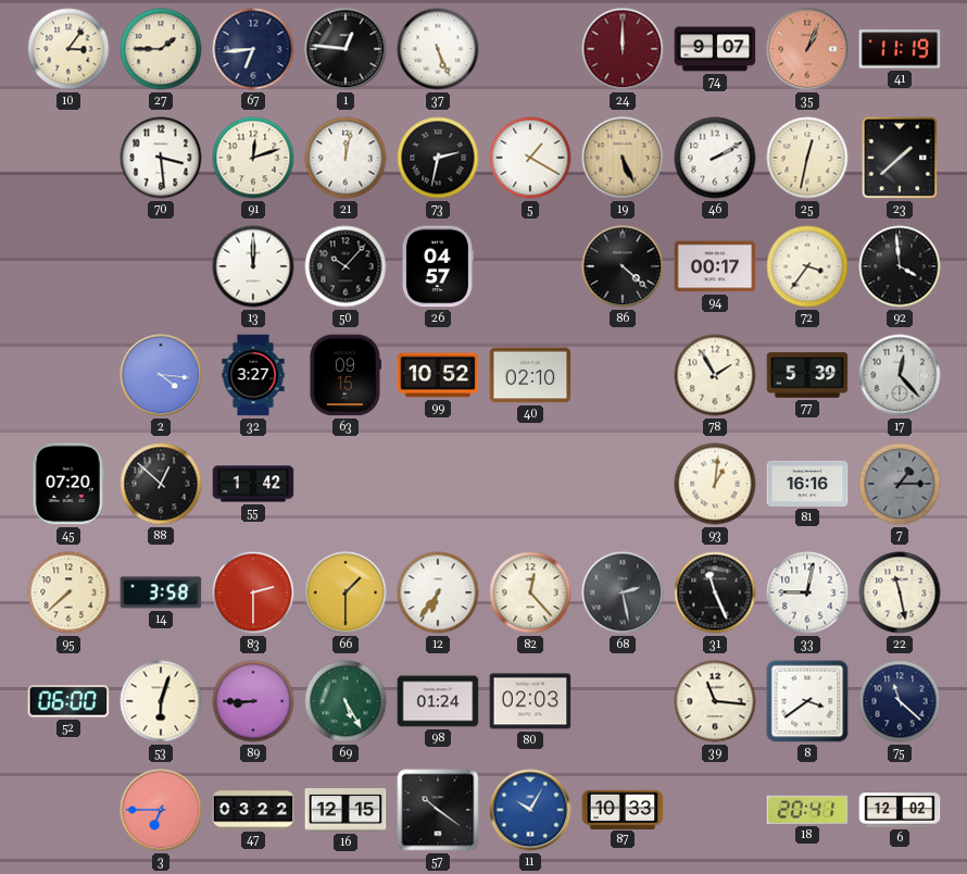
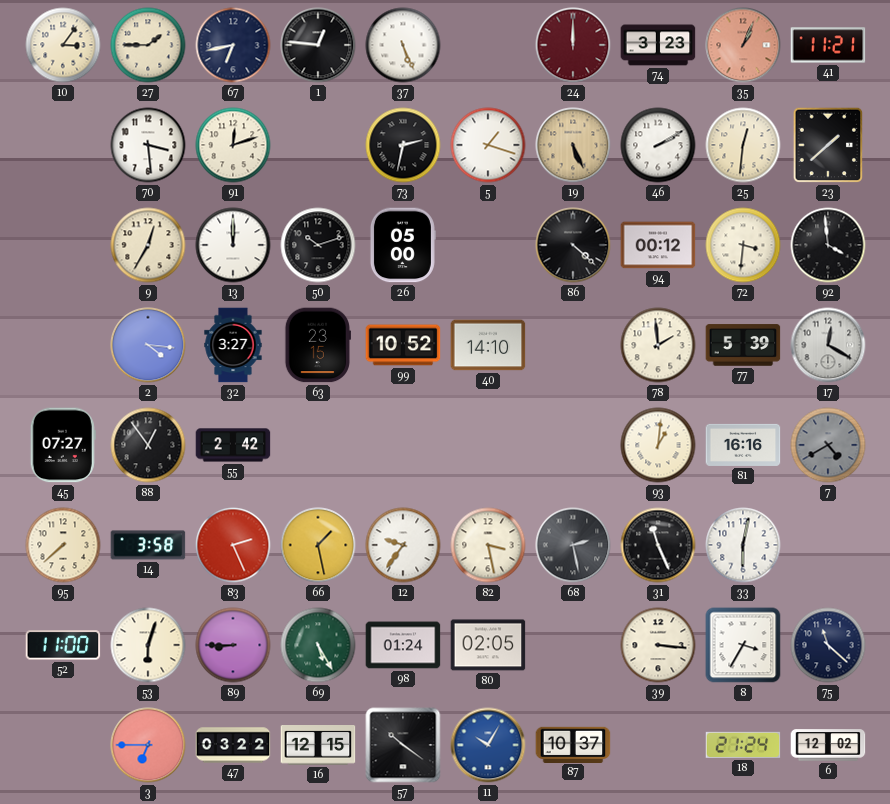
67: 6:44 -> 6:43 (233, 45)
74: 9:07 -> 3:23 (658, 45)
41: 11:19 -> 11:21 (828, 45)
21: 12:02 -> none (346, 158)
5: 1:20 -> 1:18 (488, 145)
25: 12:32 -> 12:31 (743, 145)
9: none -> 12:35 (148, 245)
50: 10:07 -> 10:12 (318, 245)
26: 04:57 -> 05:00 (402, 245)
94: 00:17 -> 00:12 (658, 245)
72: 3:36 -> 3:31 (743, 245)
63: 09:15 -> 23:15 (318, 345)
40: 02:10 -> 14:10 (488, 345)
78: 1:55 -> 1:59 (658, 345)
17: 12:23 -> 12:20 (828, 345)
45: 07:20 -> 07:27 (63, 445)
88: 12:52 -> 12:54 (148, 445)
55: 1:42 -> 2:42 (233, 445)
7: 1:15 -> 4:40 (828, 445)
83: 2:30 -> 2:26 (233, 545)
66: 1:30 -> 1:28 (318, 545)
12: 6:36 -> 9:36 (403, 545)
82: 12:23 -> 3:28 (488, 545)
33: 9:02 -> 6:02 (743, 545)
22: 11:28 -> none (900, 592)
52: 06:00 -> 11:00 (63, 645)
80: 02:03 -> 02:05 (488, 645)
39: 11:16 -> 3:16 (658, 645)
8: 3:39 -> 3:35 (743, 645)
87: 10:33 -> 10:37 (573, 744)
18: 20:41 -> 21:24 (743, 745)
